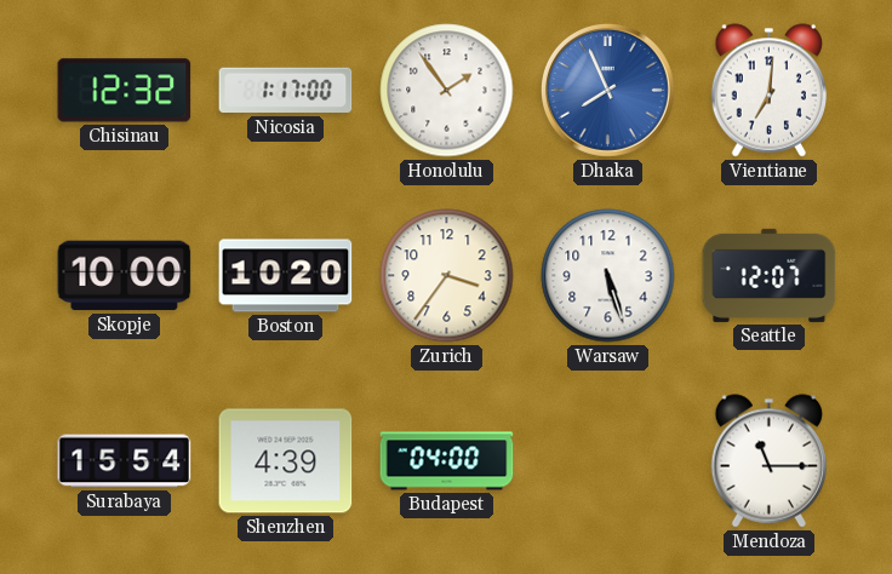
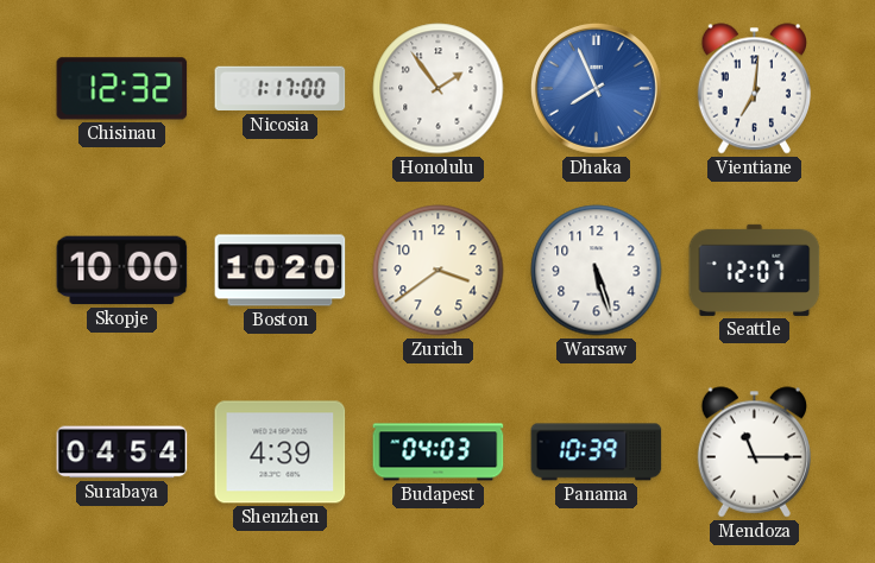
Zurich: 3:36 -> 3:39 (439, 271)
Surabaya: 15:54 -> 04:54 (122, 453)
Budapest: 04:00 -> 04:03 (439, 453)
Panama: none -> 10:39 (597, 453)
